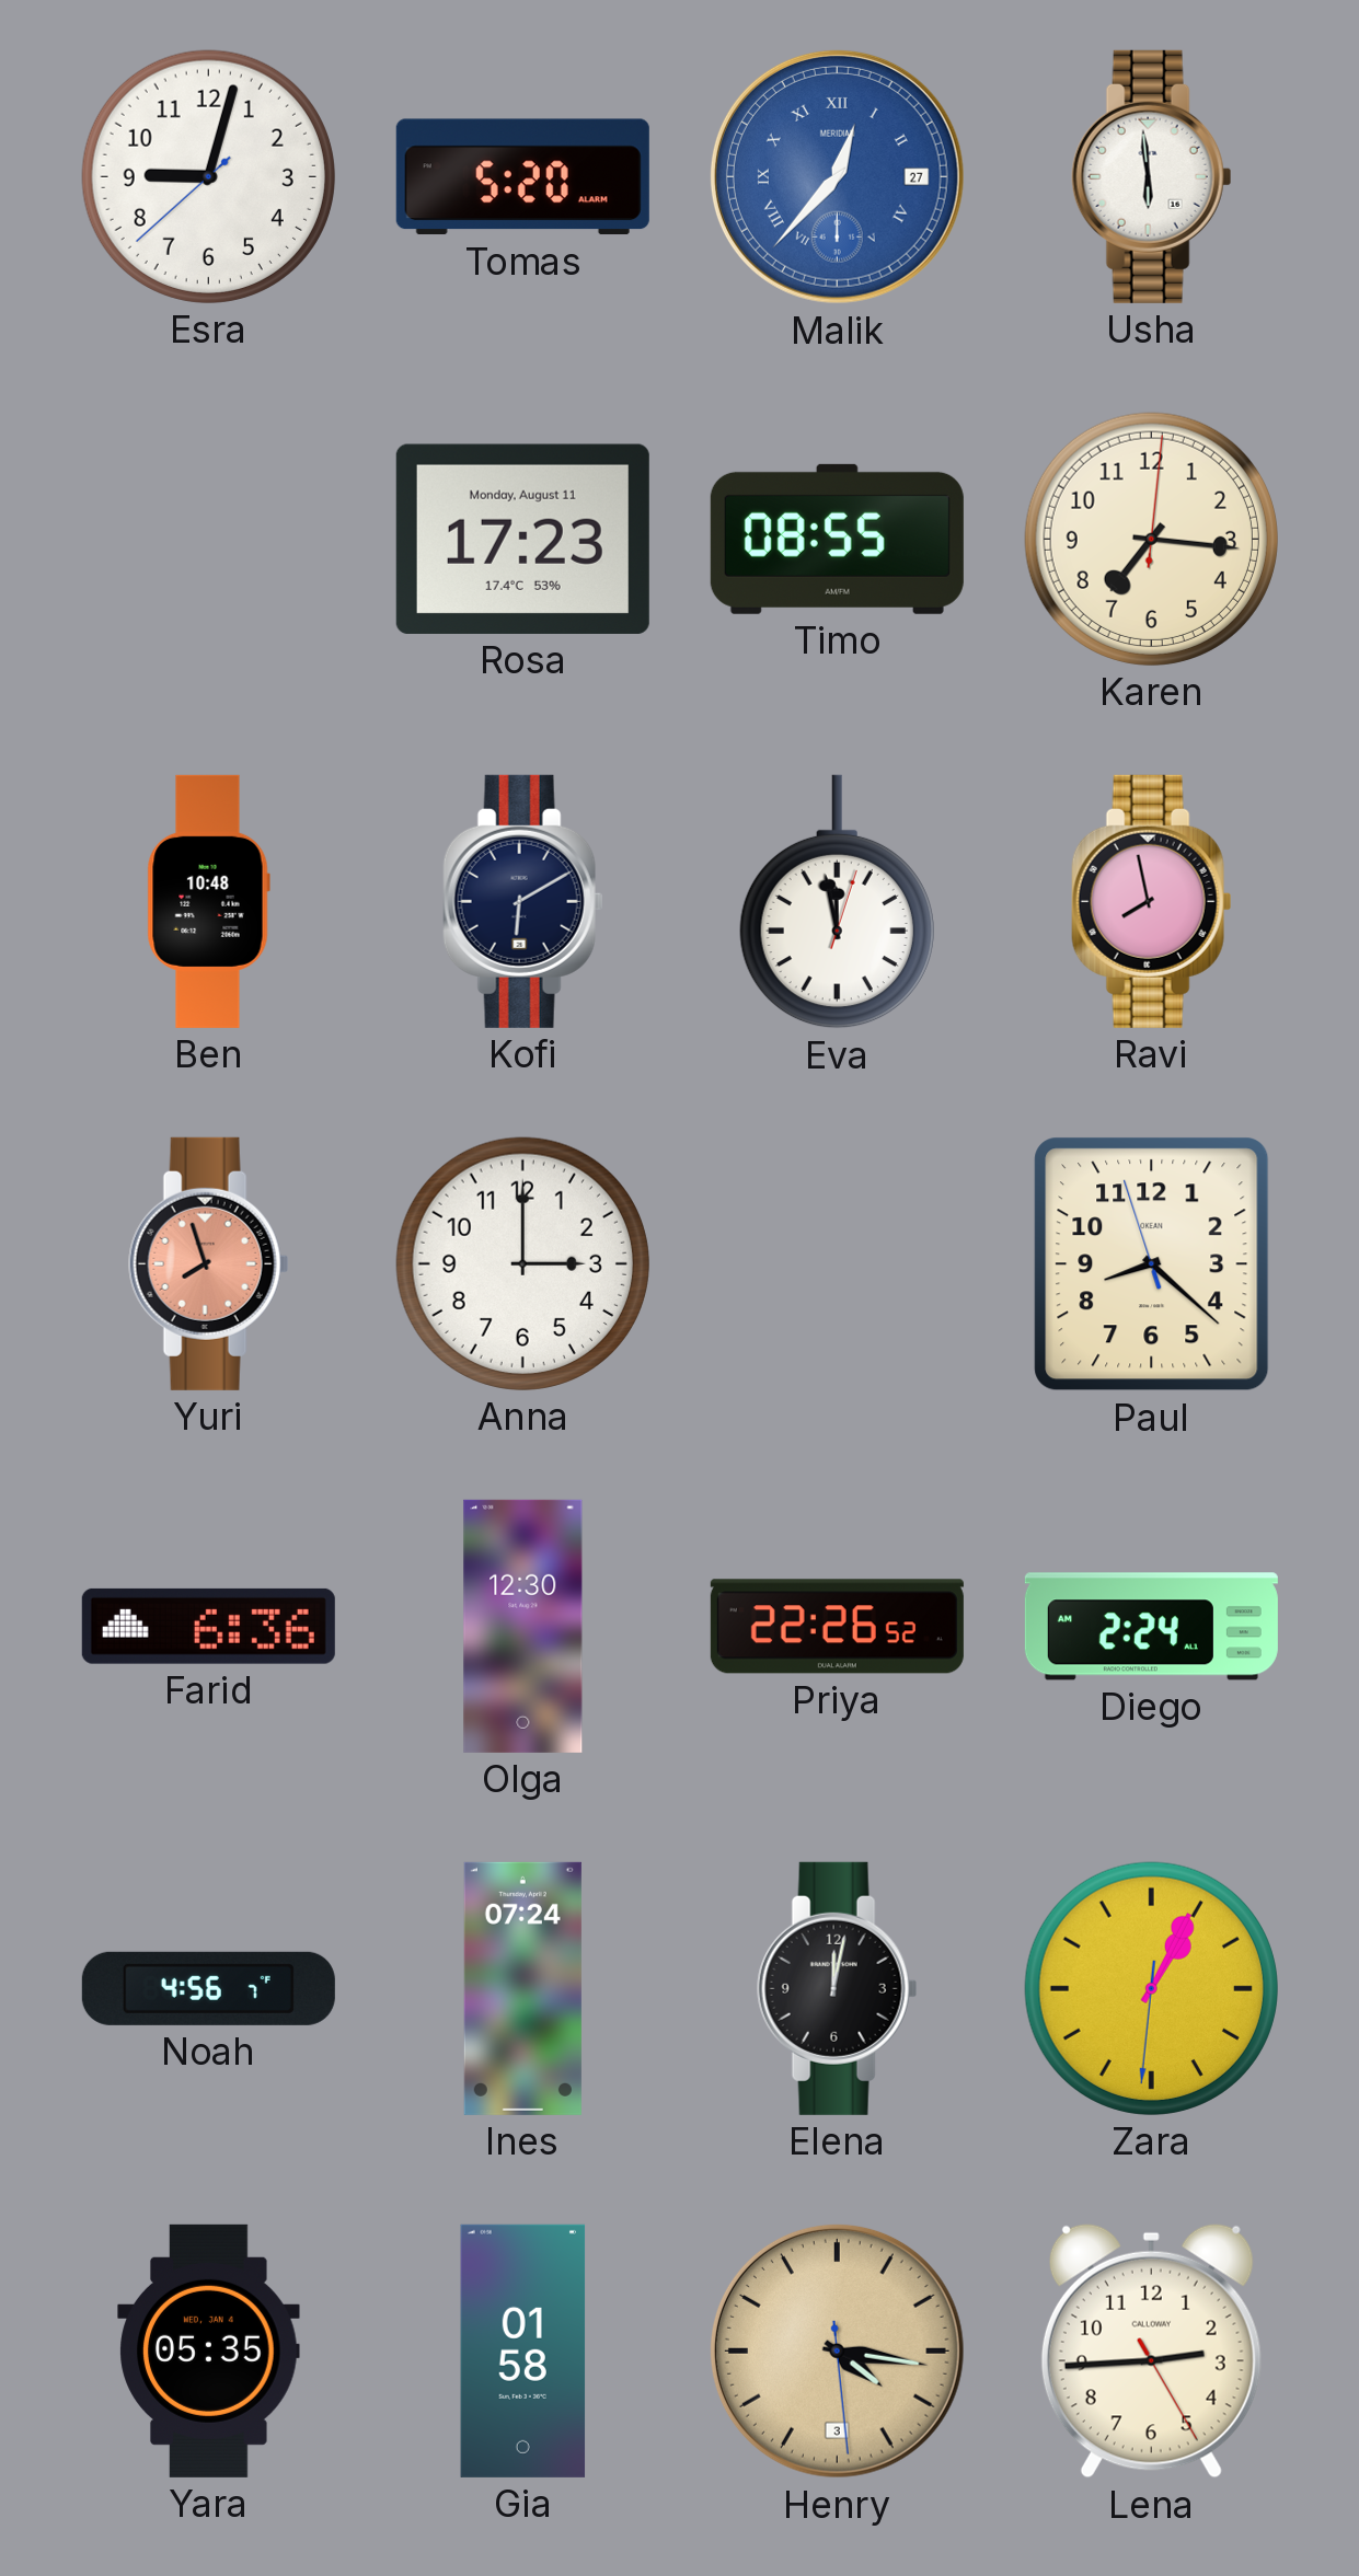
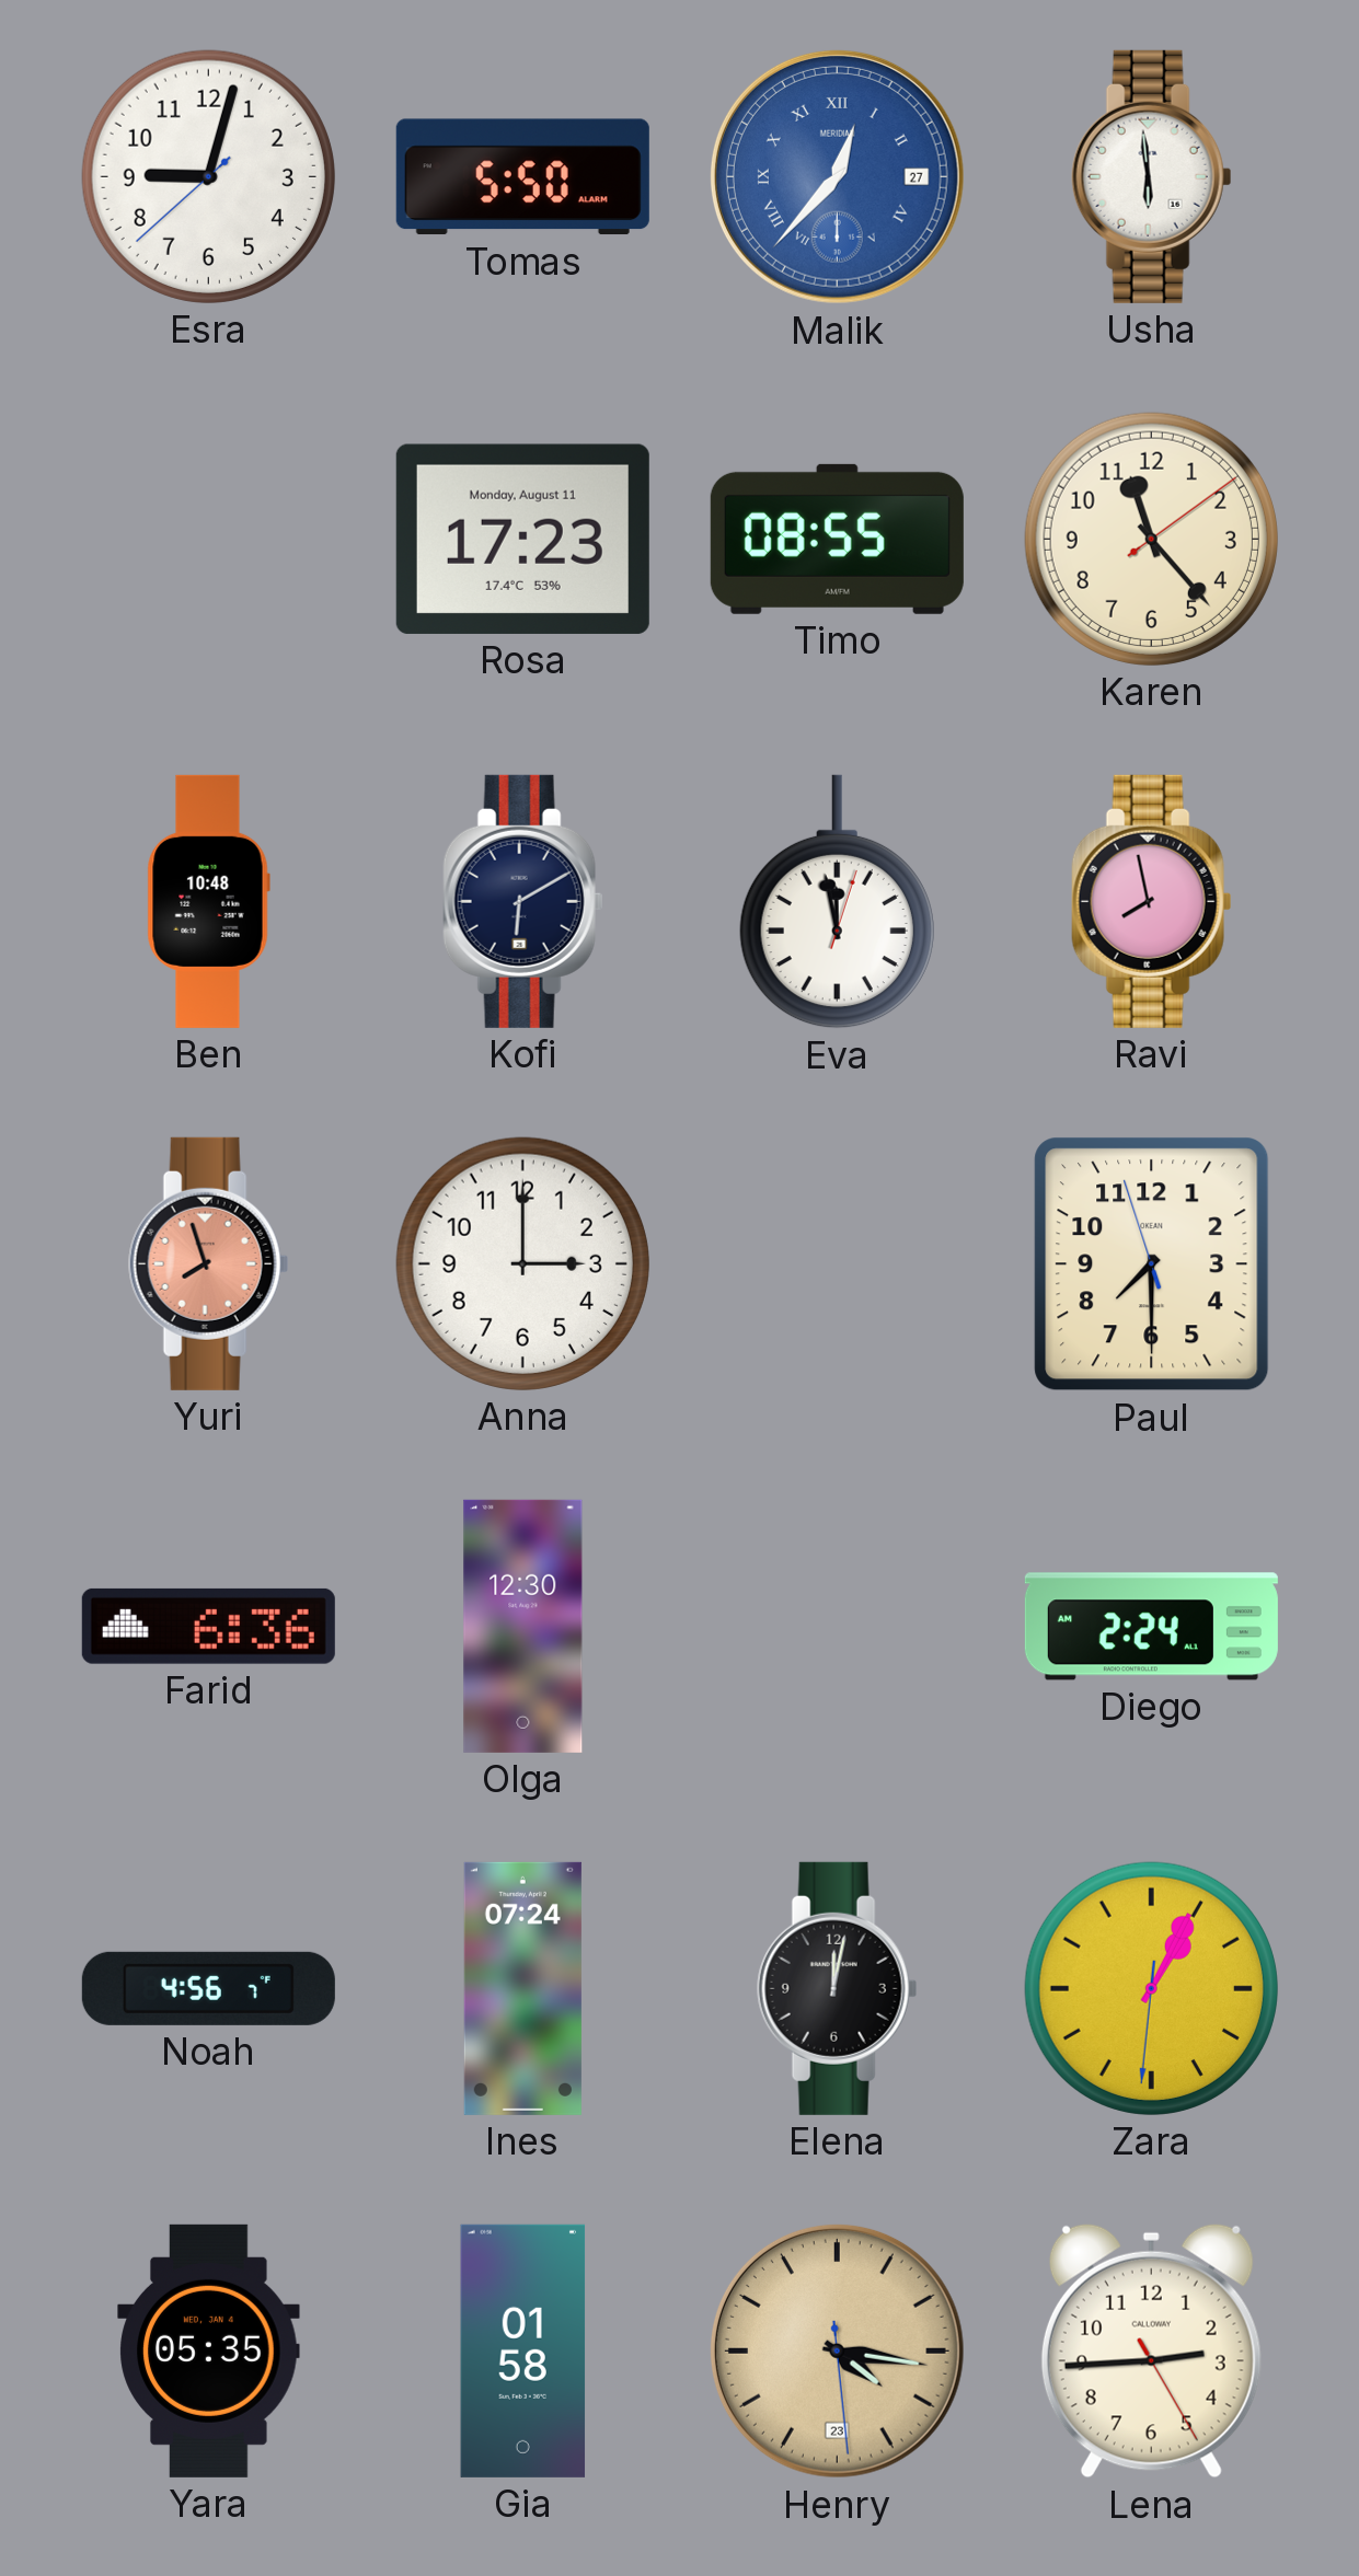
Tomas: 5:20 -> 5:50 (522, 177)
Karen: 7:16 -> 11:23 (1151, 539)
Paul: 8:21 -> 7:29 (1152, 1264)
Priya: 22:26 -> none (837, 1627)
Henry date: 3 -> 23 (837, 2350)
